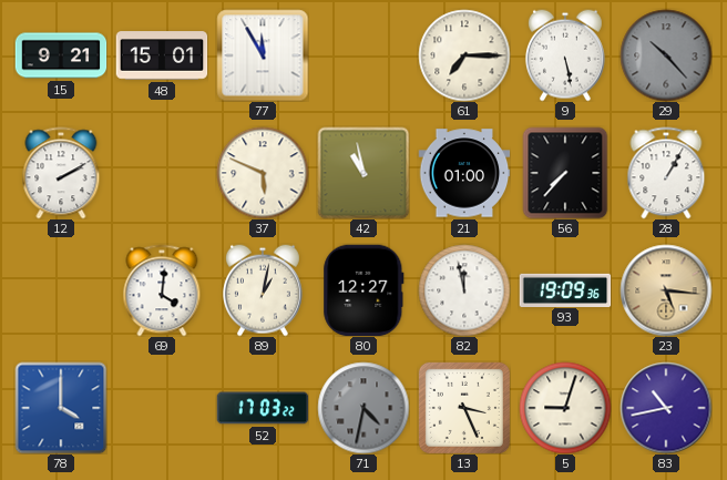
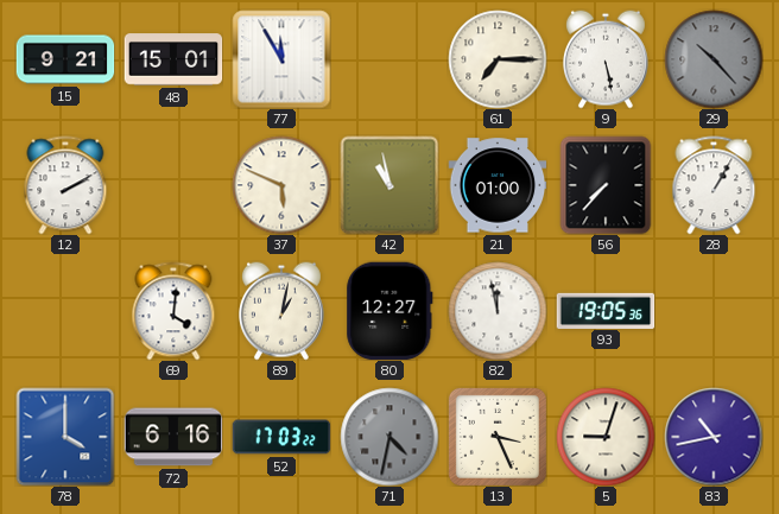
93: 19:09 -> 19:05 (606, 310)
23: 5:16 -> none (666, 290)
72: none -> 6:16 (173, 437)
